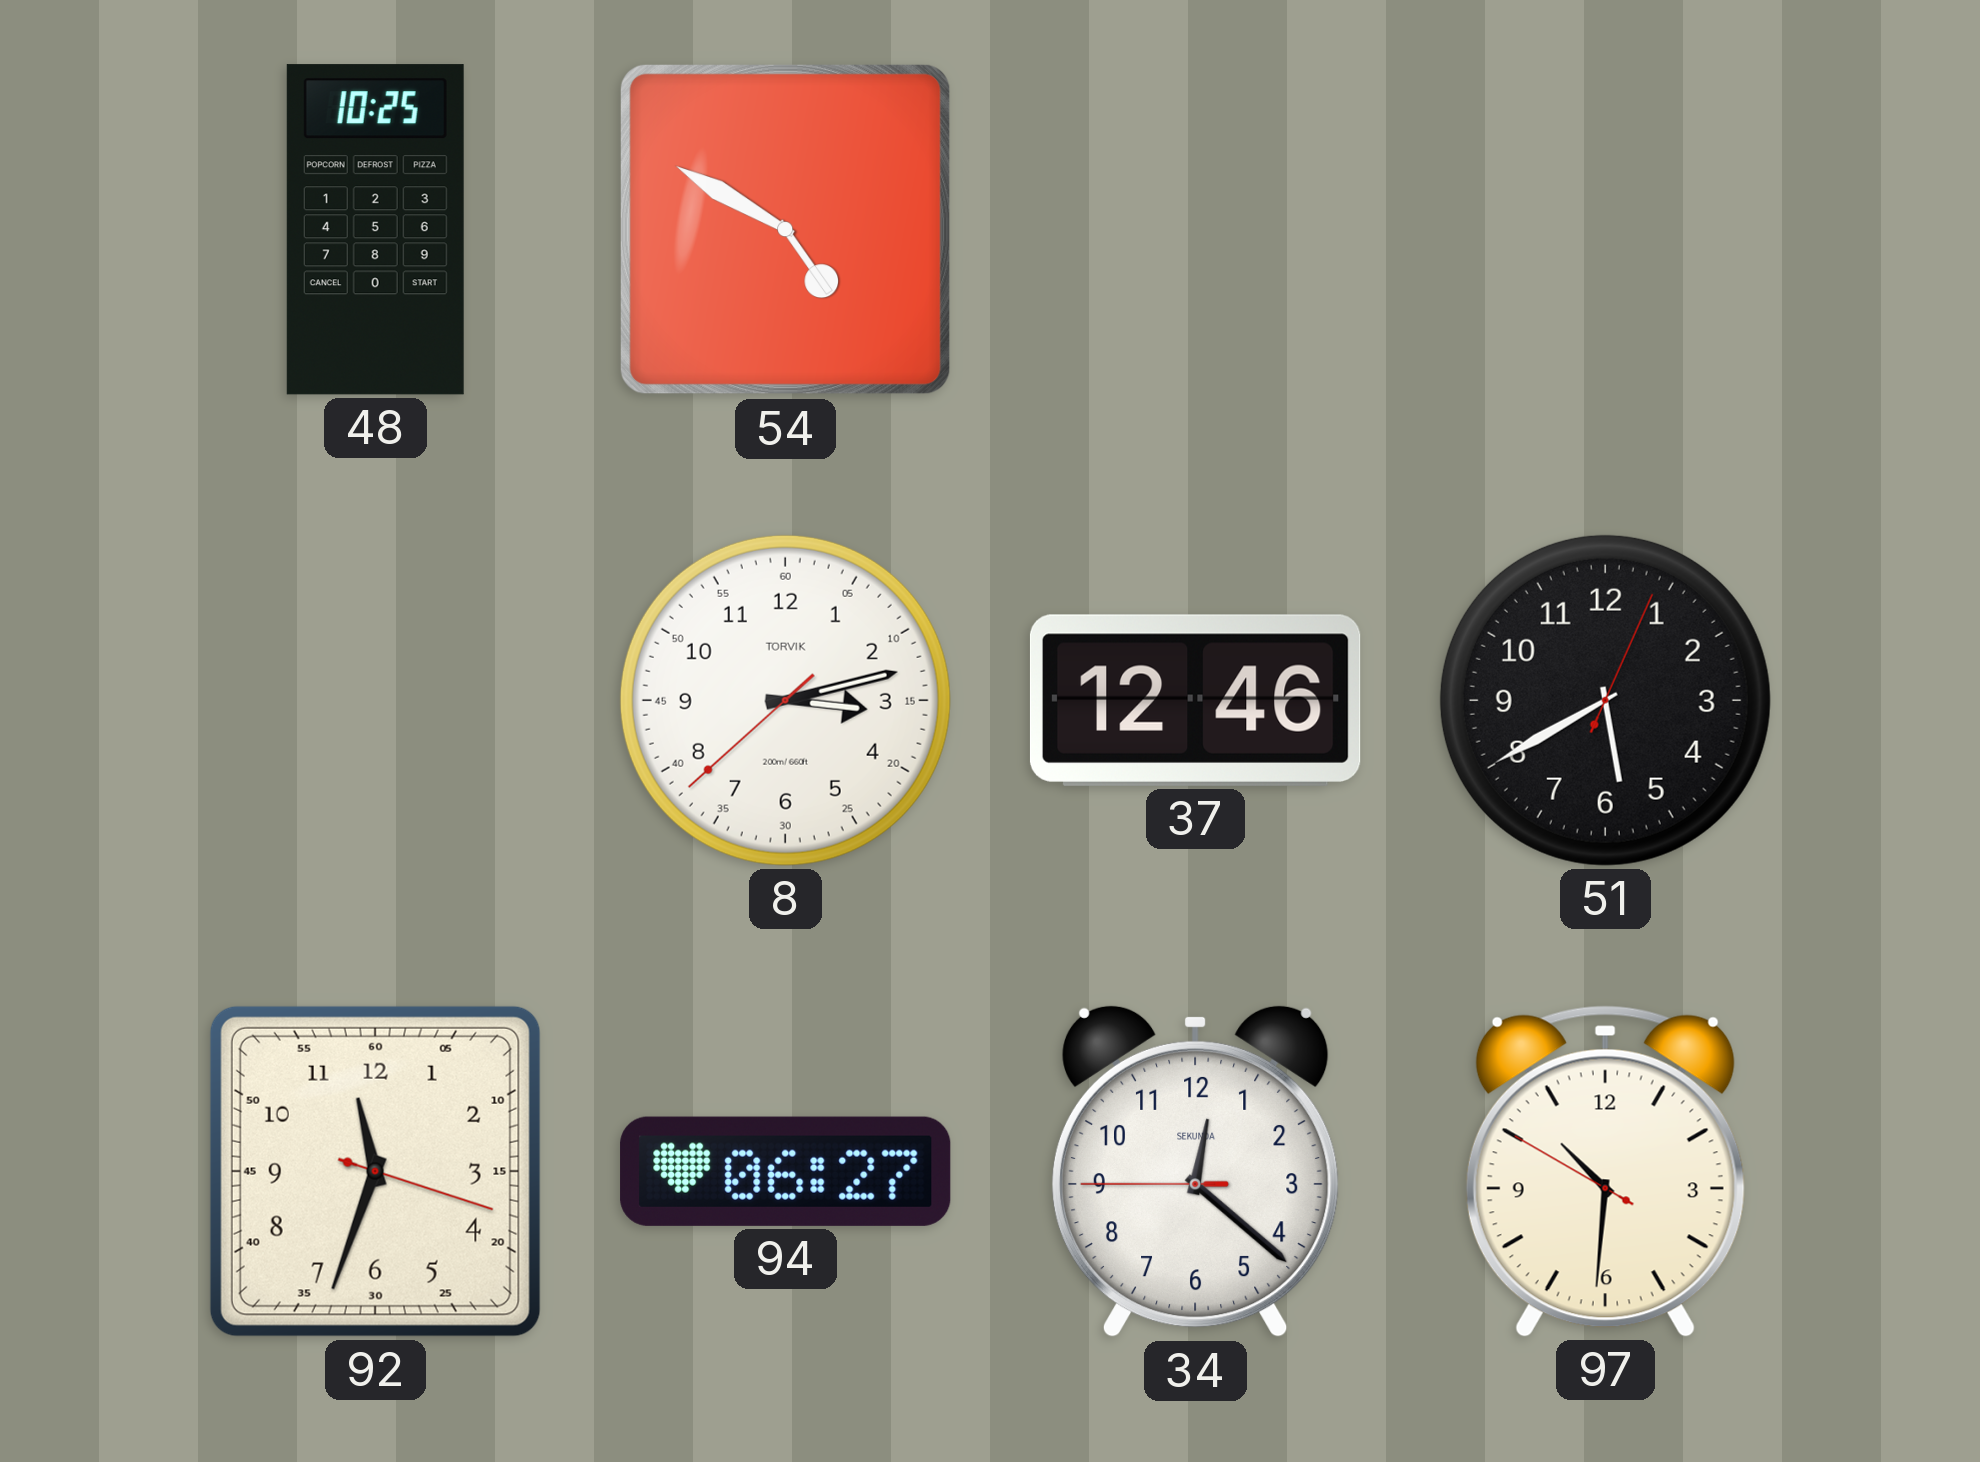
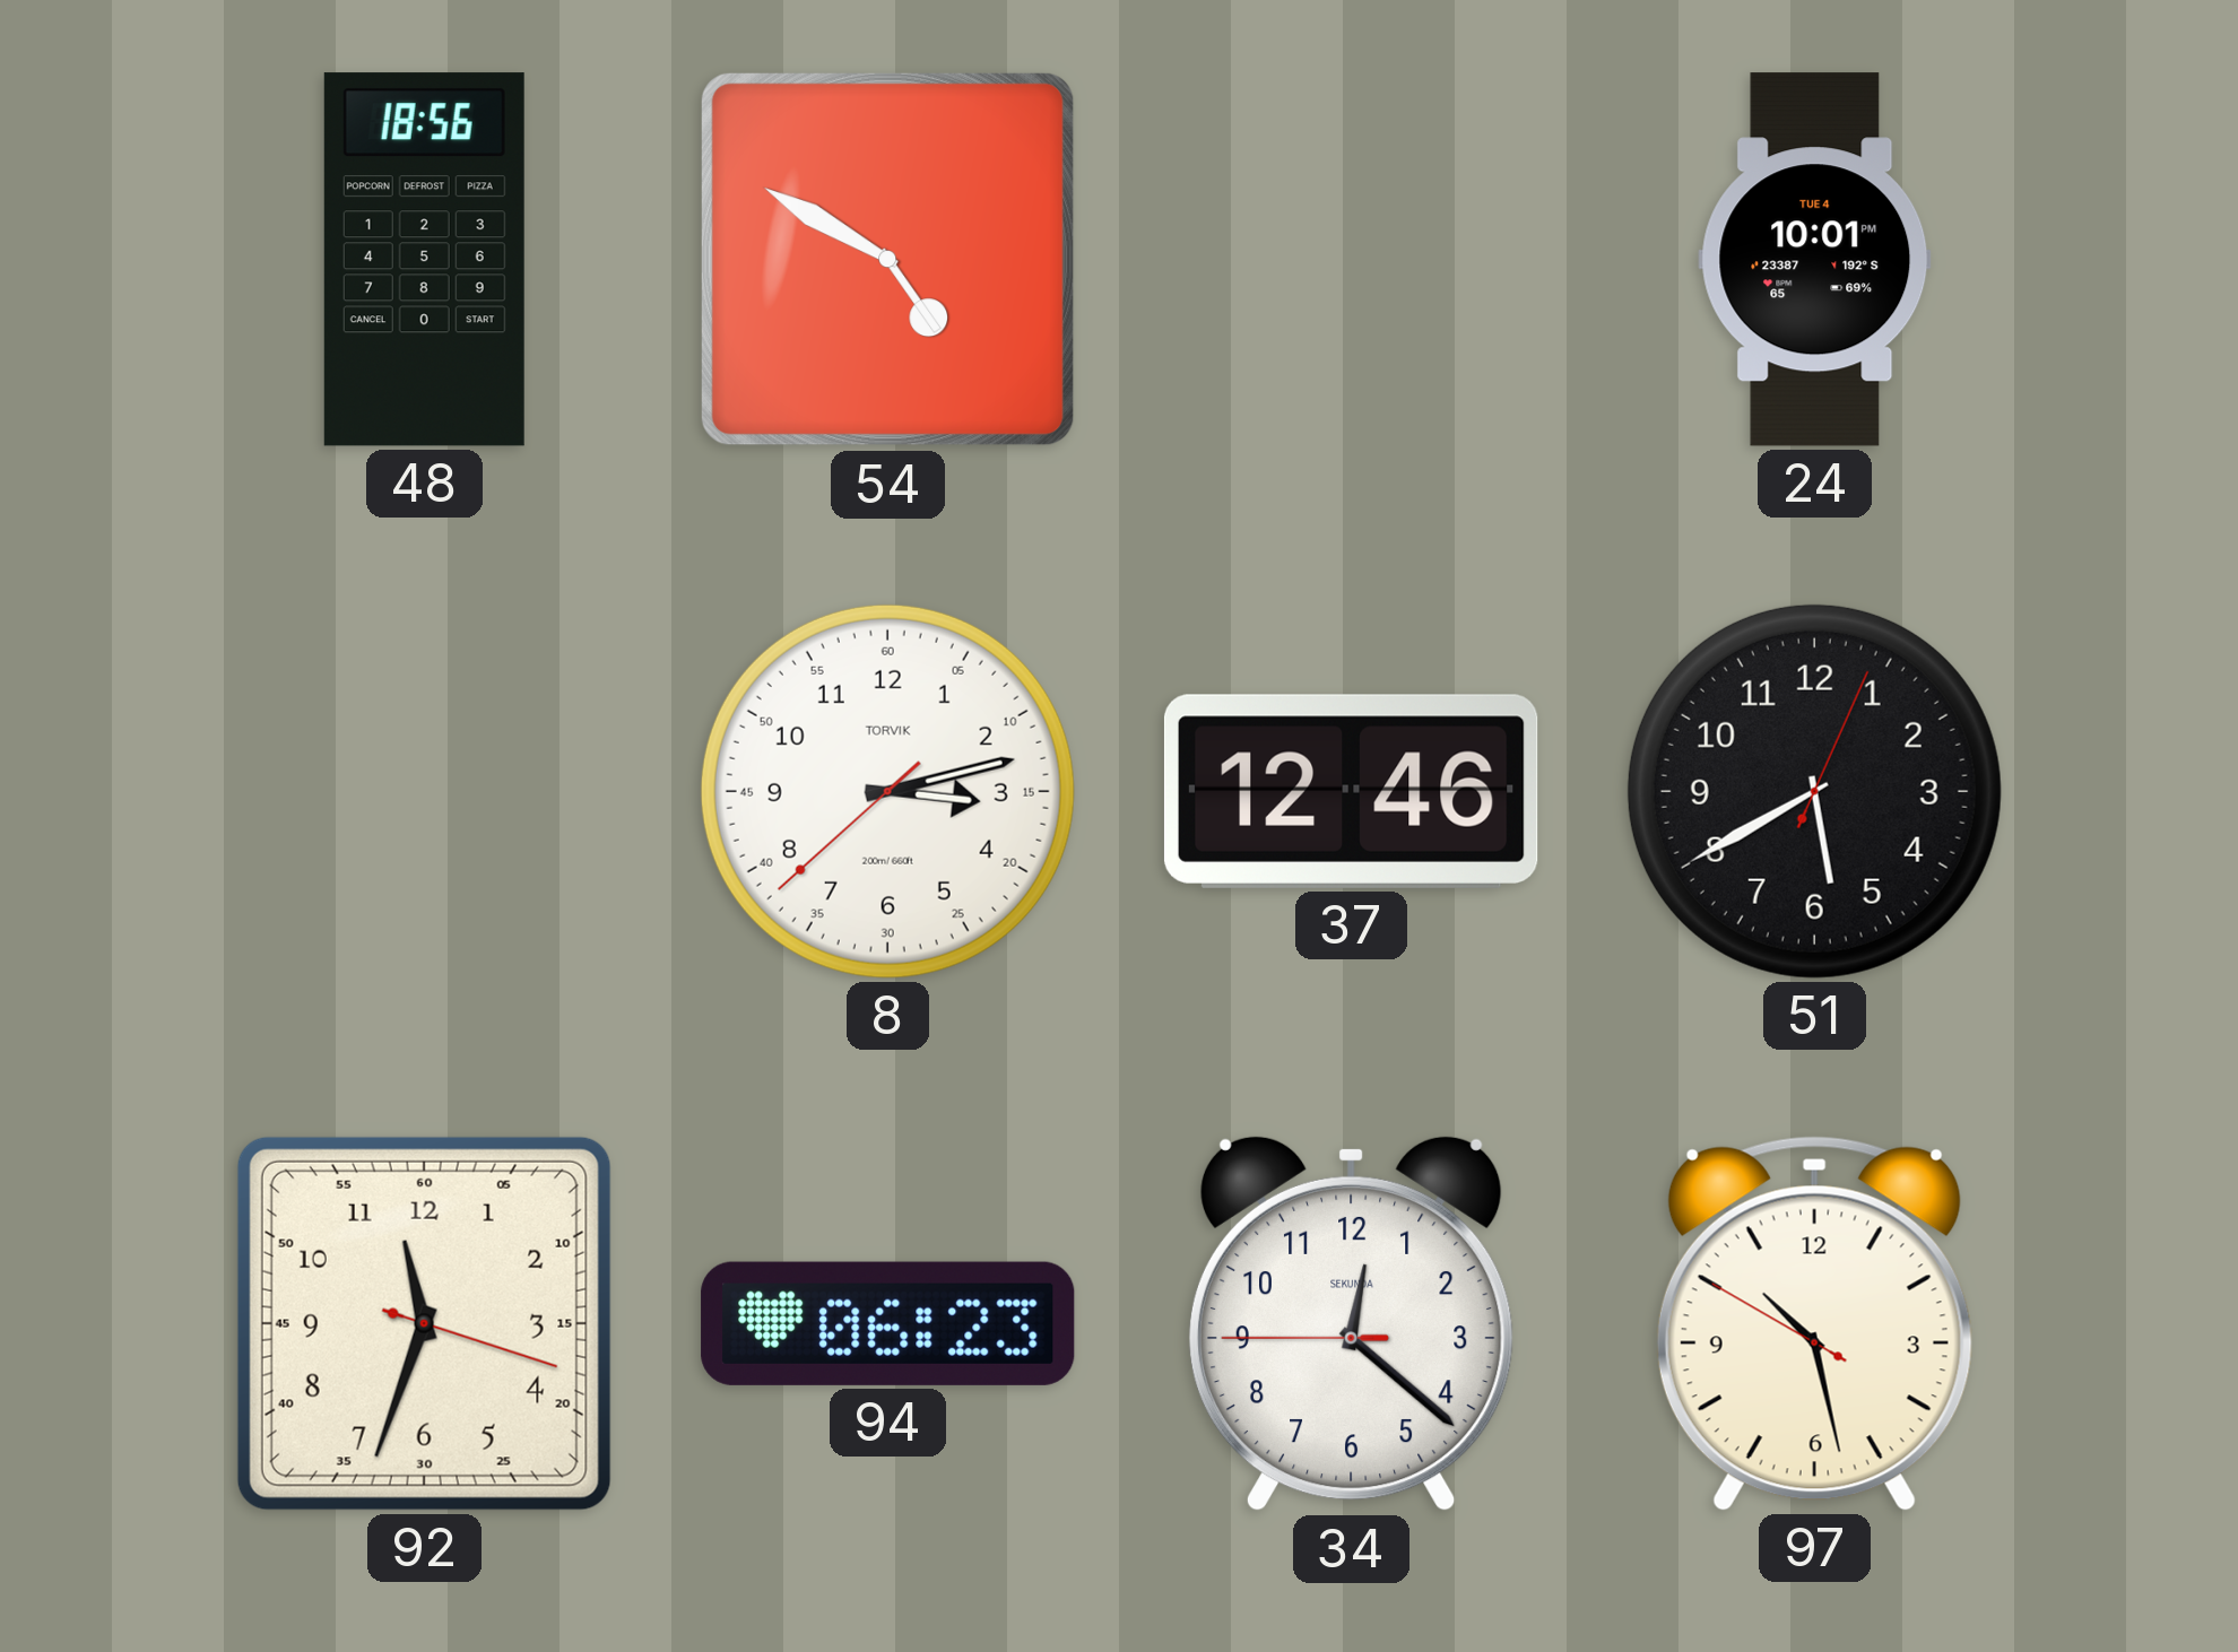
48: 10:25 -> 18:56 (424, 260)
24: none -> 10:01 (1815, 260)
94: 06:27 -> 06:23 (888, 1323)
97: 10:30 -> 10:27 (1814, 1323)
